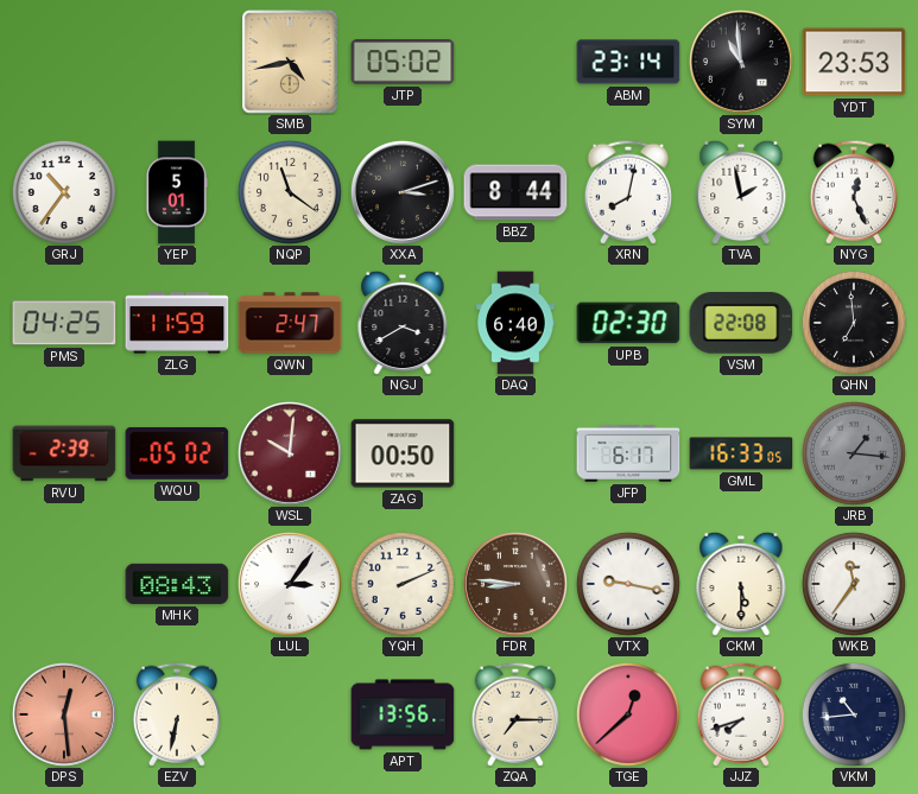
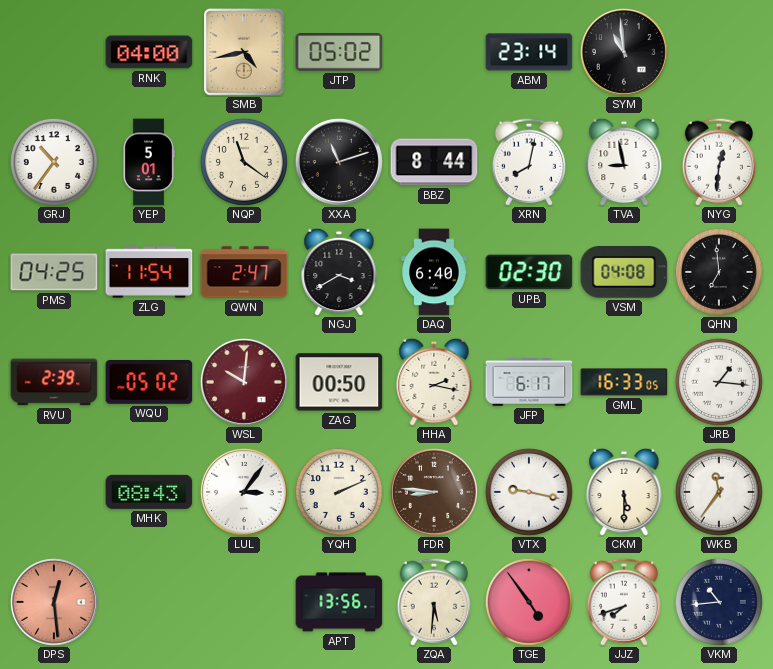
RNK: none -> 04:00 (149, 52)
YDT: 23:53 -> none (854, 62)
XXA: 3:12 -> 11:12 (339, 162)
TVA: 1:58 -> 8:58 (624, 162)
NYG: 12:26 -> 12:31 (719, 162)
ZLG: 11:59 -> 11:54 (149, 272)
VSM: 22:08 -> 04:08 (624, 273)
HHA: none -> 2:17 (434, 382)
JRB dial: grey -> white (719, 382)
EZV: 6:32 -> none (177, 714)
ZQA: 7:15 -> 5:31 (434, 602)
TGE: 12:38 -> 4:54 (529, 602)
